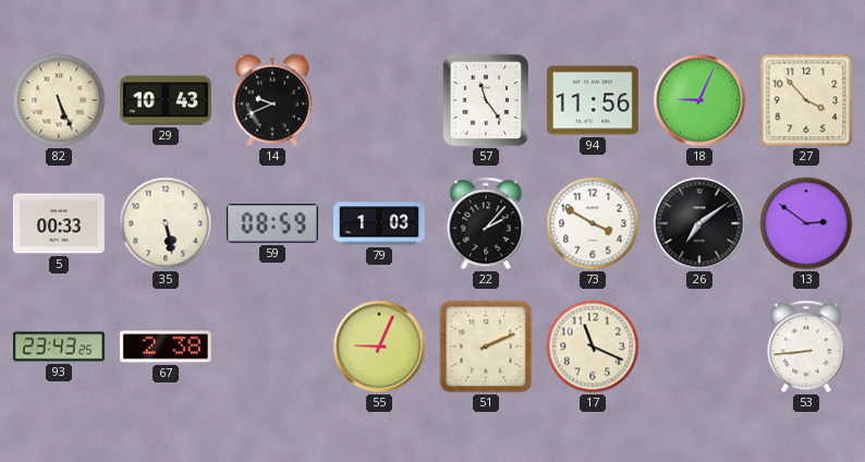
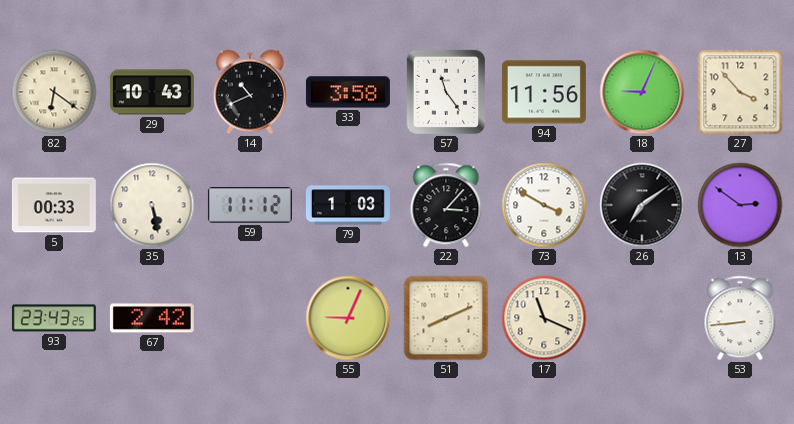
82: 5:26 -> 6:21 (54, 92)
14: 9:41 -> 10:41 (250, 92)
33: none -> 3:58 (348, 92)
59: 08:59 -> 11:12 (250, 205)
22: 2:07 -> 3:07 (446, 205)
67: 2:38 -> 2:42 (152, 318)
51: 2:11 -> 8:11 (446, 318)
